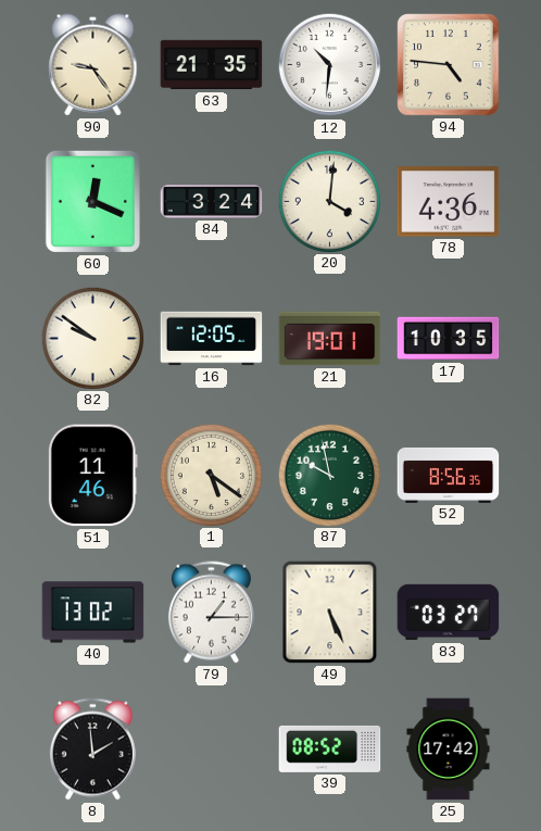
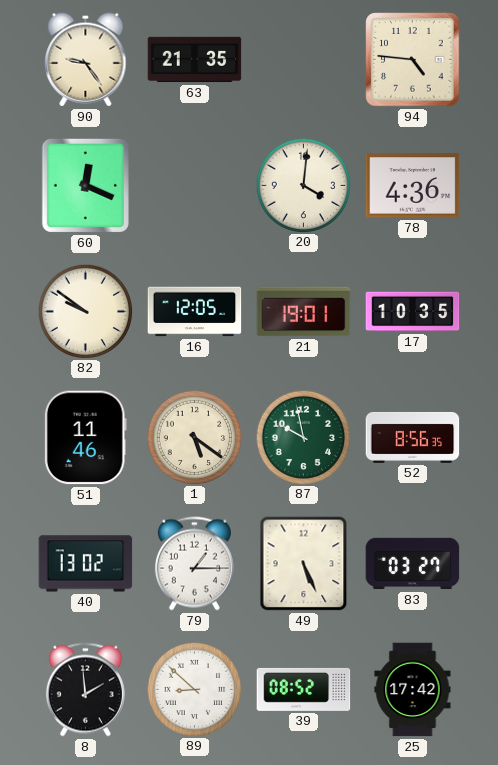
12: 10:31 -> none (330, 65)
84: 3:24 -> none (212, 202)
89: none -> 8:52 (194, 689)
